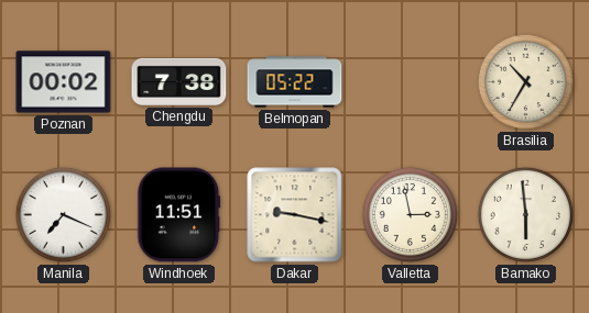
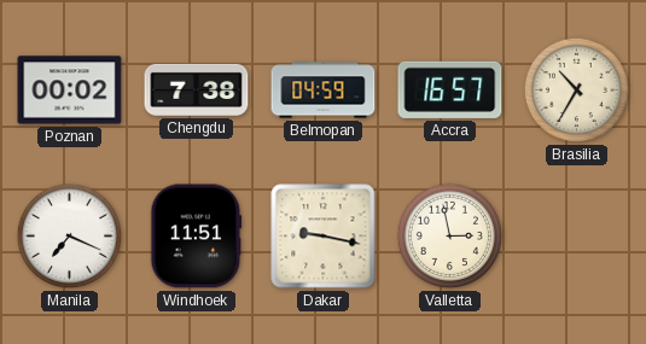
Belmopan: 05:22 -> 04:59 (324, 91)
Accra: none -> 16:57 (450, 89)
Bamako: 5:59 -> none (525, 214)
